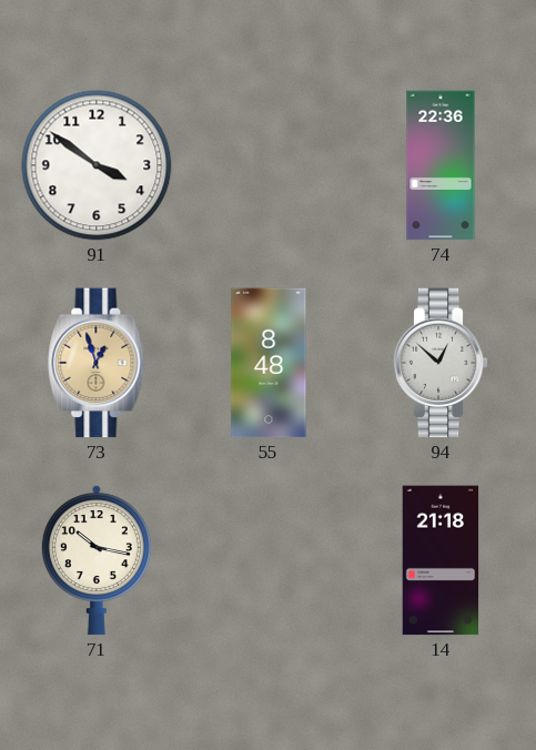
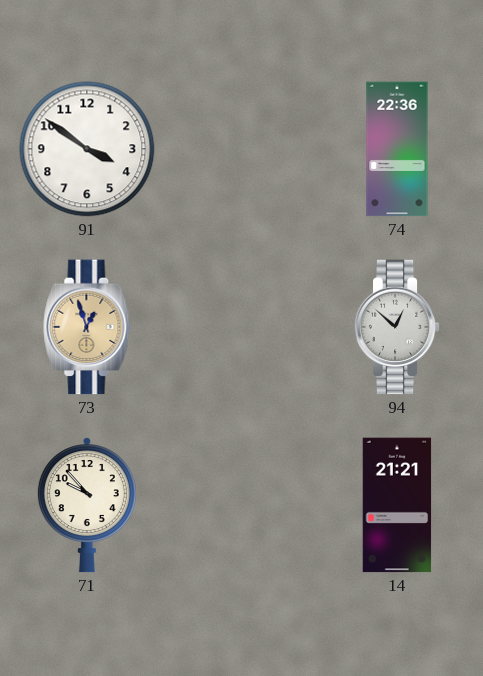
55: 8:48 -> none (269, 363)
71: 10:17 -> 9:53 (87, 505)
14: 21:18 -> 21:21 (397, 505)
